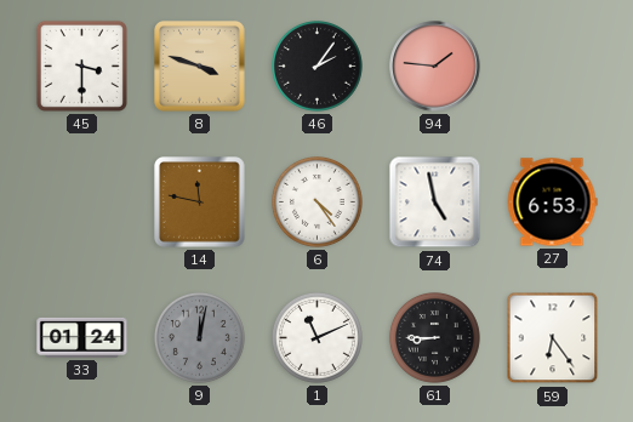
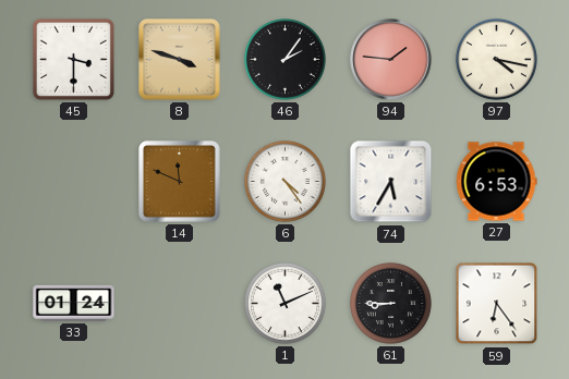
97: none -> 4:17 (496, 59)
14: 11:47 -> 11:49 (180, 182)
74: 4:58 -> 5:35 (391, 182)
9: 12:02 -> none (199, 337)
